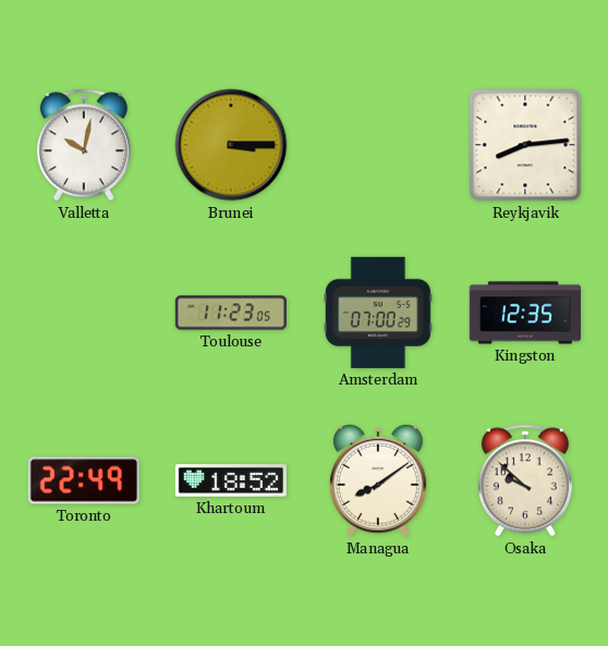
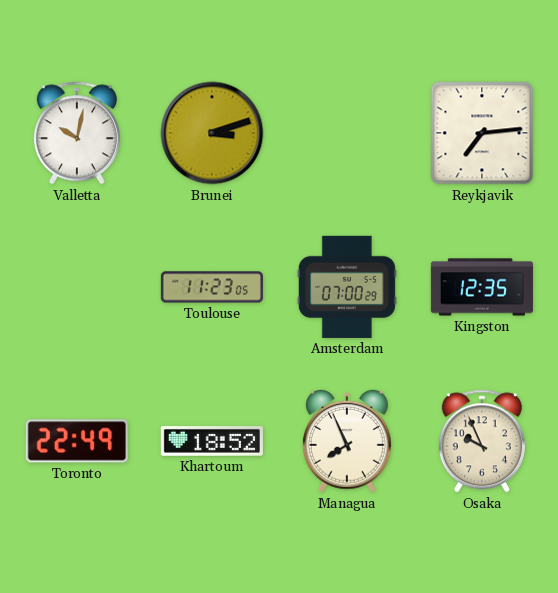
Brunei: 3:15 -> 3:12 (212, 133)
Reykjavik: 8:14 -> 7:14 (482, 133)
Managua: 8:09 -> 7:56 (347, 441)
Osaka: 9:52 -> 9:56 (482, 441)
